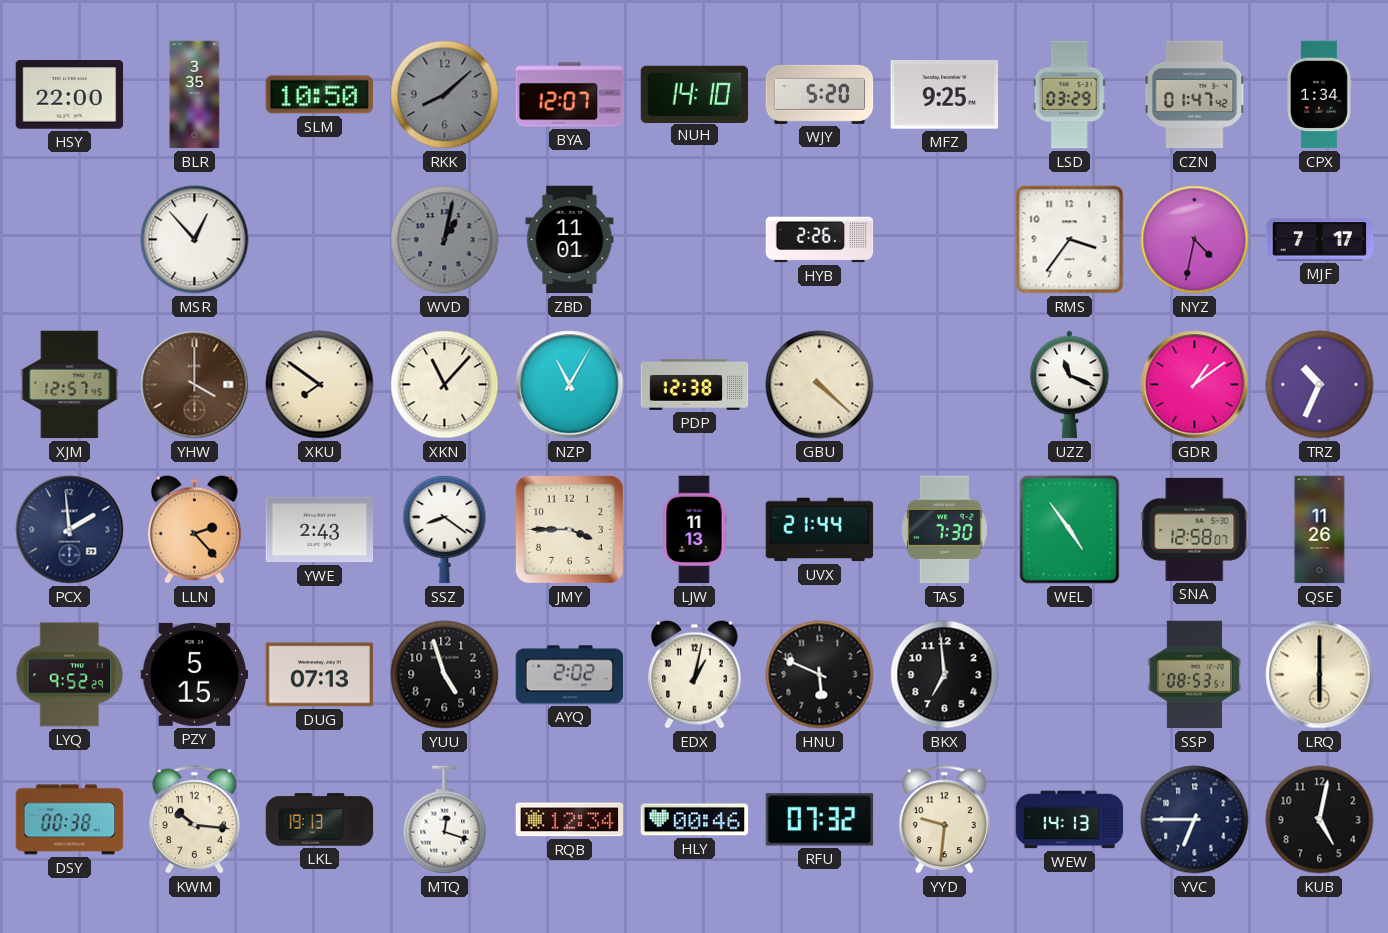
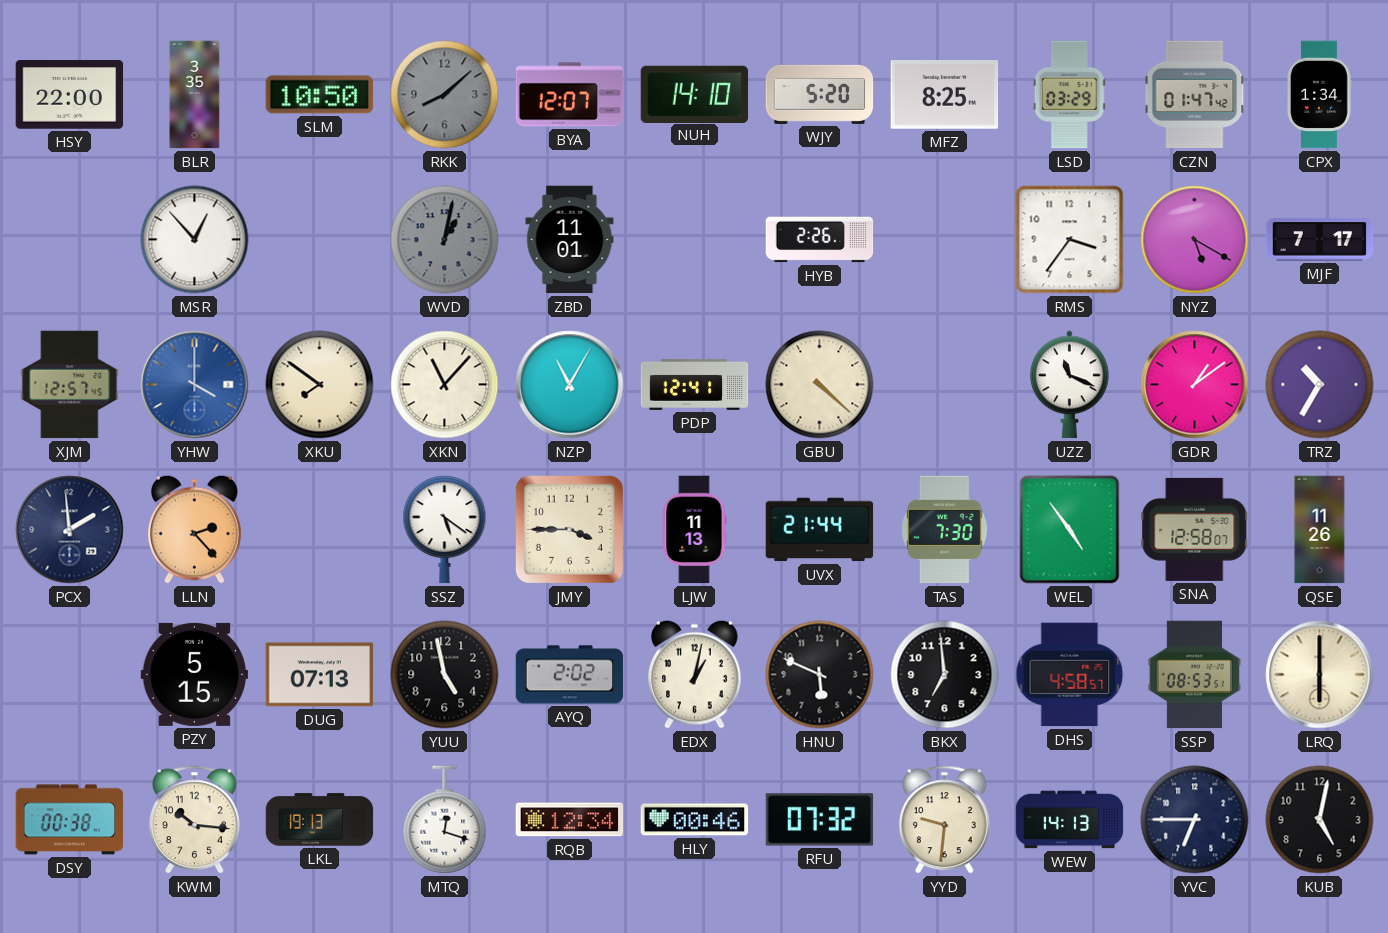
MFZ: 9:25 -> 8:25 (945, 95)
NYZ: 4:32 -> 5:20 (1195, 240)
YHW dial: brown -> blue (195, 385)
PDP: 12:38 -> 12:41 (695, 384)
TRZ: 10:34 -> 10:35 (1320, 385)
YWE: 2:43 -> none (320, 530)
SSZ: 8:21 -> 5:21 (445, 530)
LYQ: 9:52 -> none (70, 675)
YUU: 4:57 -> 4:58 (445, 675)
DHS: none -> 4:58 (1070, 675)
